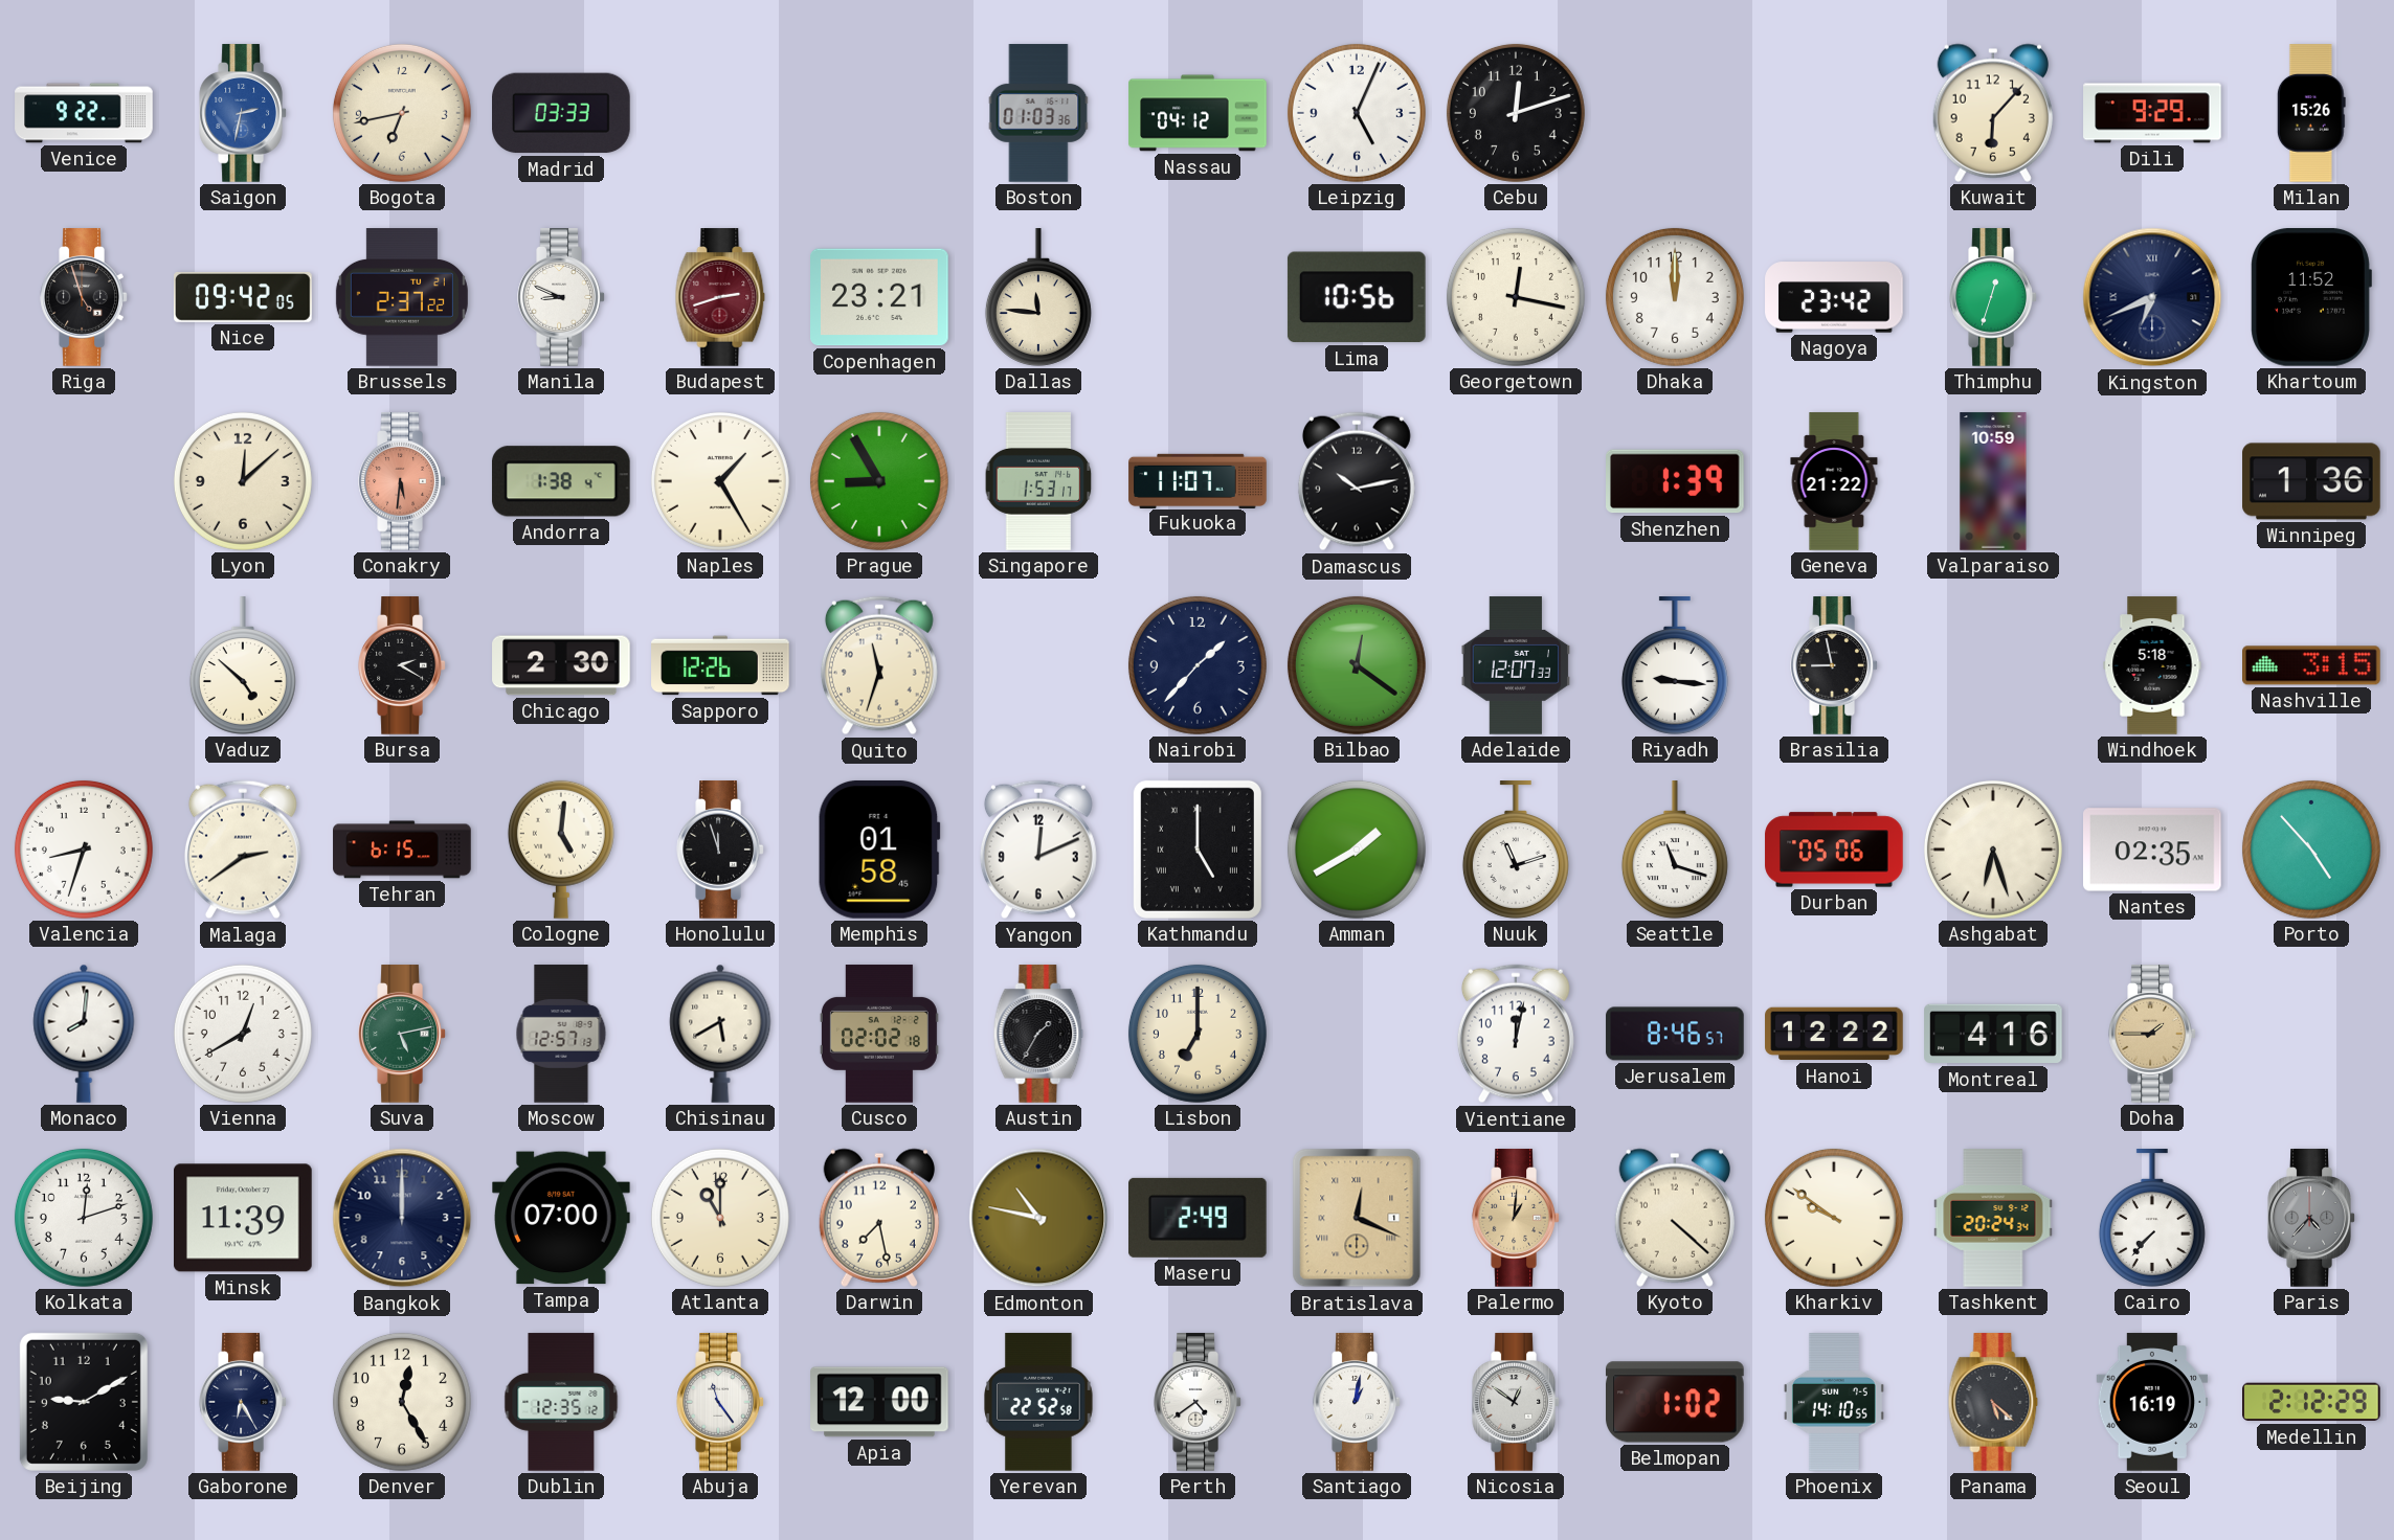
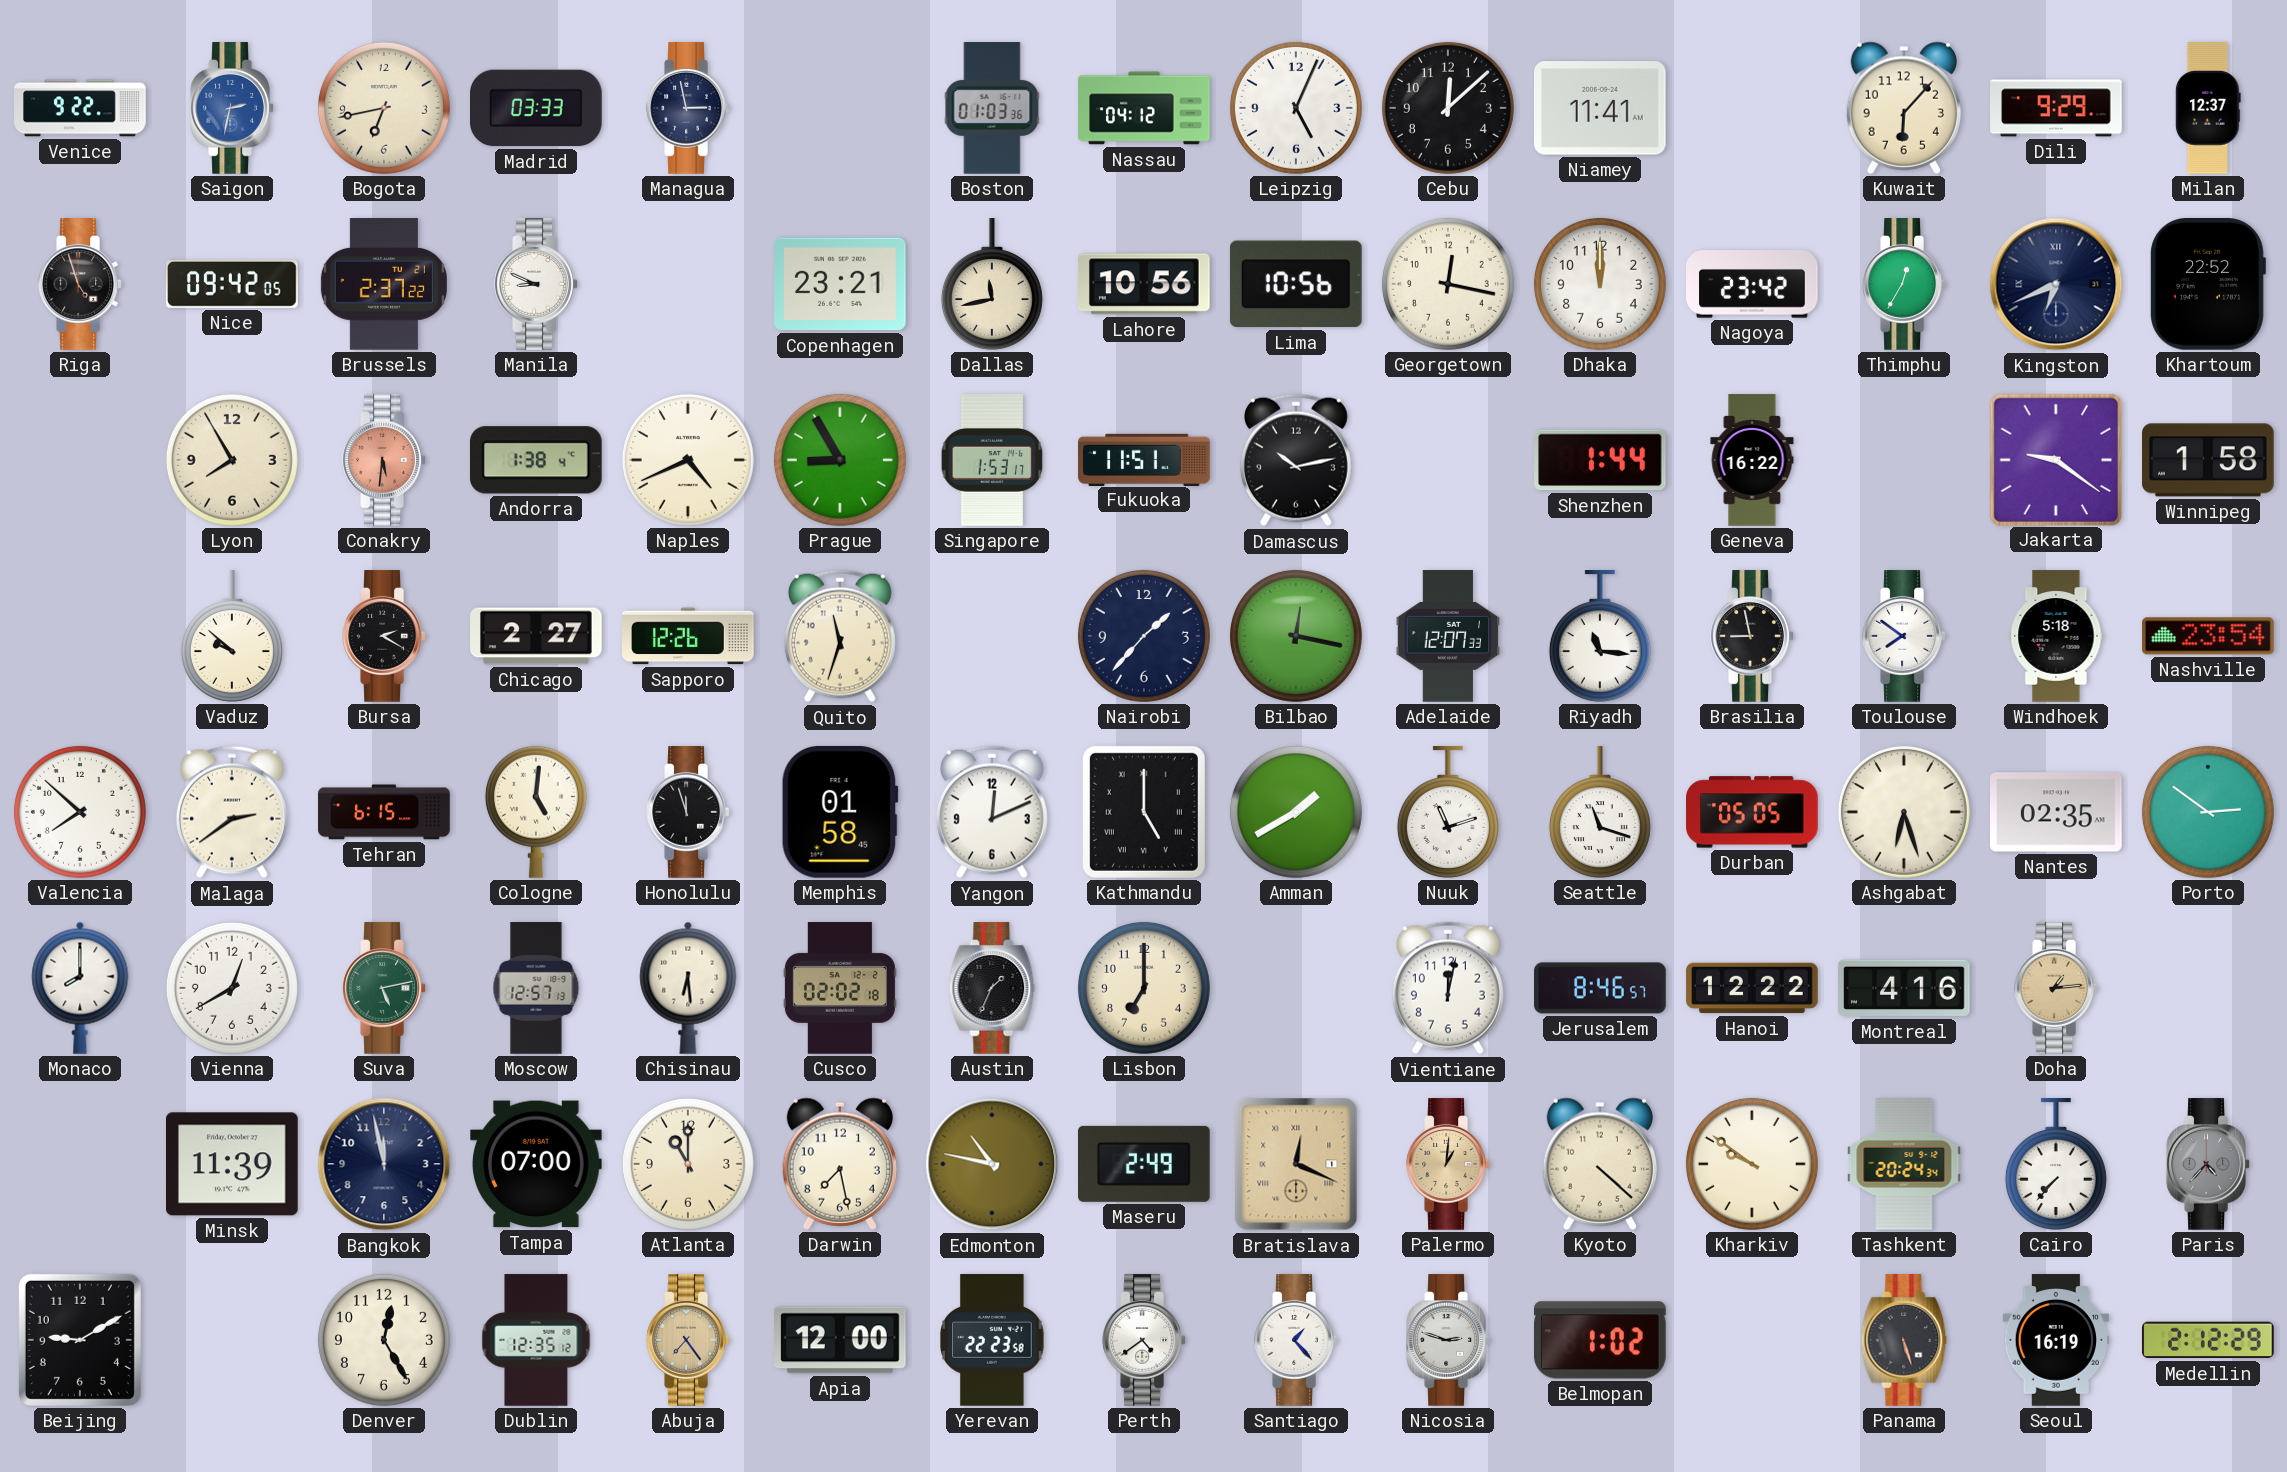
Managua: none -> 2:58 (688, 108)
Cebu: 12:12 -> 12:08 (1448, 108)
Niamey: none -> 11:41 (1601, 108)
Milan: 15:26 -> 12:37 (2208, 108)
Budapest: 2:42 -> none (720, 297)
Dallas: 11:46 -> 11:43 (992, 284)
Lahore: none -> 10:56 (1145, 284)
Thimphu: 12:33 -> 12:35 (1904, 284)
Khartoum: 11:52 -> 22:52 (2208, 285)
Lyon: 12:08 -> 7:55 (232, 460)
Naples: 1:25 -> 4:41 (688, 460)
Fukuoka: 11:07 -> 11:51 (1144, 459)
Shenzhen: 1:39 -> 1:44 (1601, 460)
Geneva: 21:22 -> 16:22 (1752, 460)
Valparaiso: 10:59 -> none (1993, 481)
Jakarta: none -> 9:21 (2055, 459)
Winnipeg: 1:36 -> 1:58 (2208, 460)
Vaduz: 4:52 -> 9:52 (232, 636)
Chicago: 2:30 -> 2:27 (536, 636)
Bilbao: 12:21 -> 12:17 (1296, 636)
Riyadh: 9:16 -> 11:16 (1600, 636)
Toulouse: none -> 7:51 (1904, 636)
Nashville: 3:15 -> 23:54 (2209, 636)
Valencia: 8:33 -> 7:52 (80, 812)
Durban: 05:06 -> 05:05 (1752, 812)
Porto: 4:53 -> 2:51 (2208, 812)
Monaco: 8:01 -> 8:00 (80, 988)
Chisinau: 5:40 -> 6:29 (688, 988)
Austin: 1:35 -> 1:34 (992, 988)
Doha: 1:45 -> 1:14 (2056, 988)
Kolkata: 12:12 -> none (84, 1218)
Bangkok: 12:00 -> 11:58 (384, 1164)
Gaborone: 6:25 -> none (243, 1402)
Abuja: 11:24 -> 7:24 (688, 1340)
Abuja dial: white -> champagne (688, 1340)
Yerevan: 22:52 -> 22:23 (992, 1340)
Santiago: 1:02 -> 1:23 (1296, 1340)
Nicosia: 12:51 -> 2:48 (1448, 1340)
Phoenix: 14:10 -> none (1834, 1402)
Panama: 5:22 -> 5:27 (1904, 1340)
